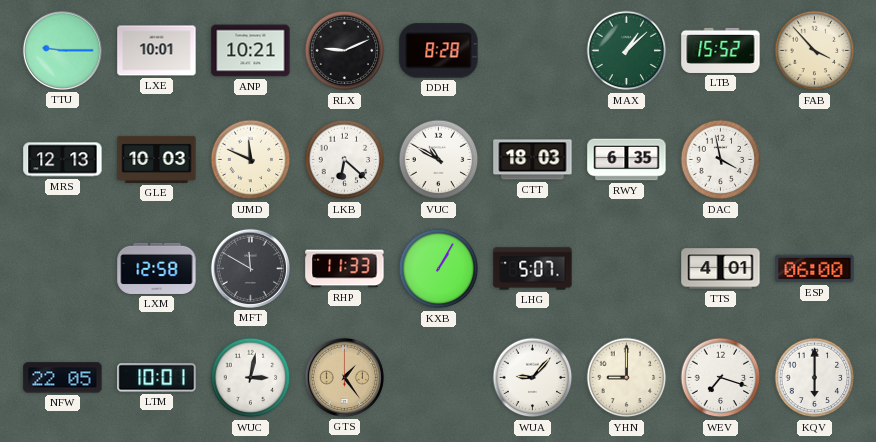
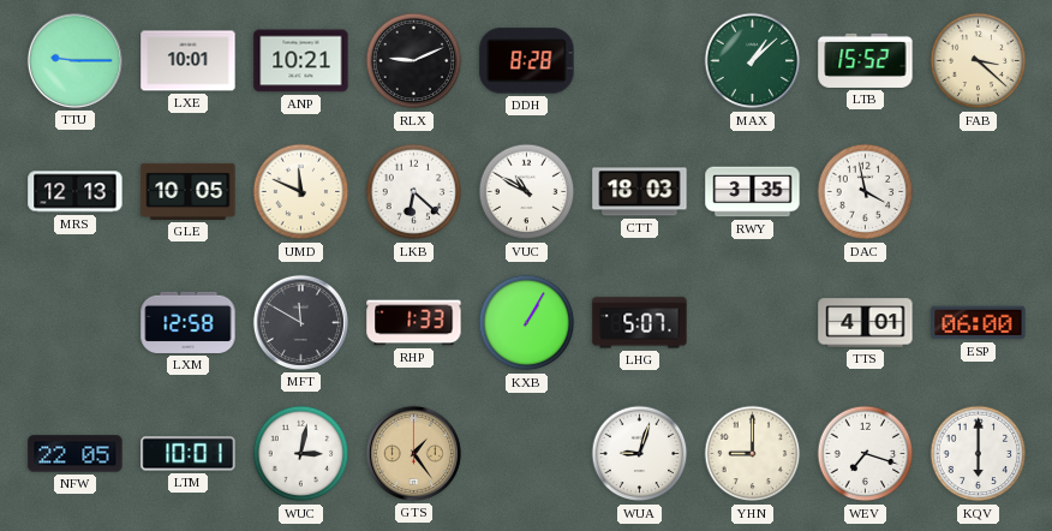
FAB: 3:53 -> 3:22 (979, 61)
GLE: 10:03 -> 10:05 (189, 191)
RWY: 6:35 -> 3:35 (753, 192)
RHP: 11:33 -> 1:33 (414, 323)
WUA: 9:07 -> 9:03 (640, 454)
